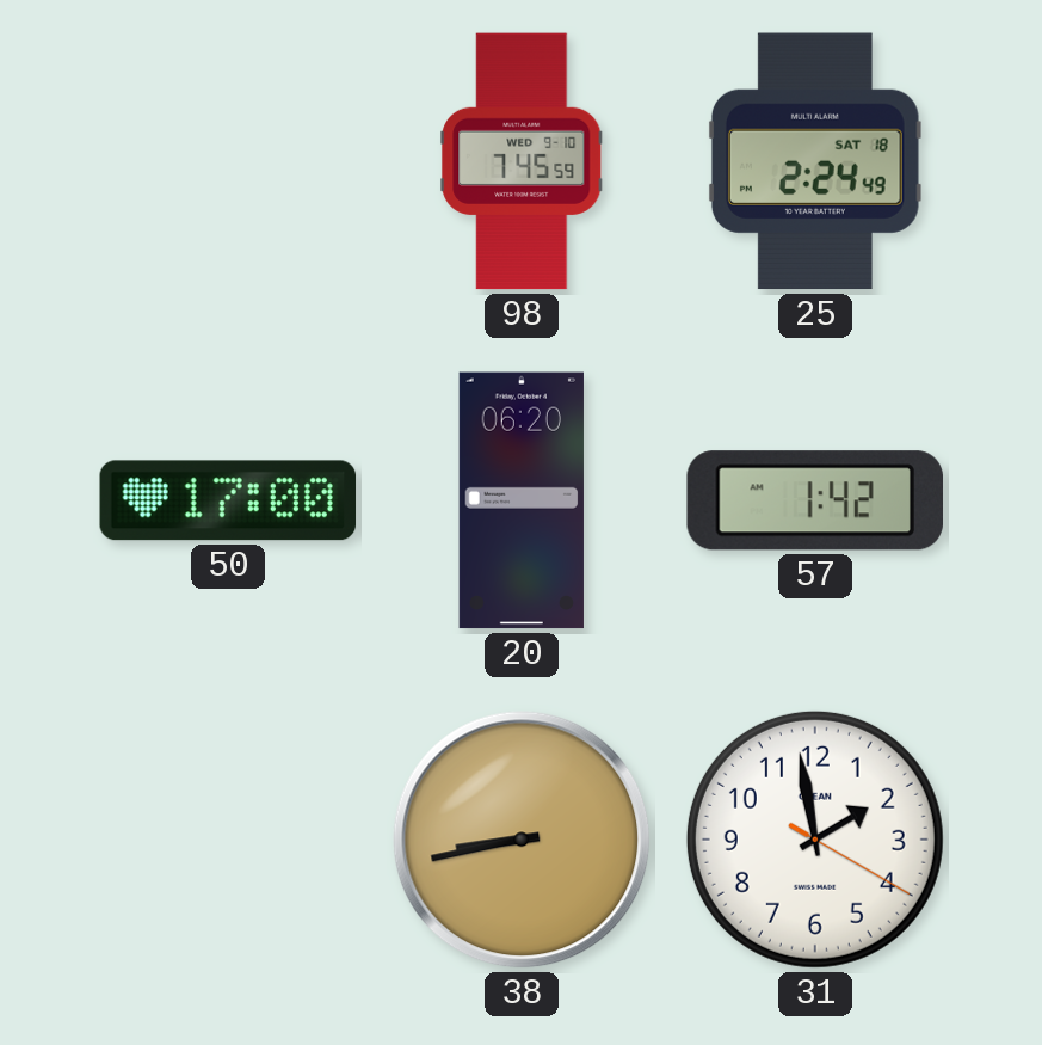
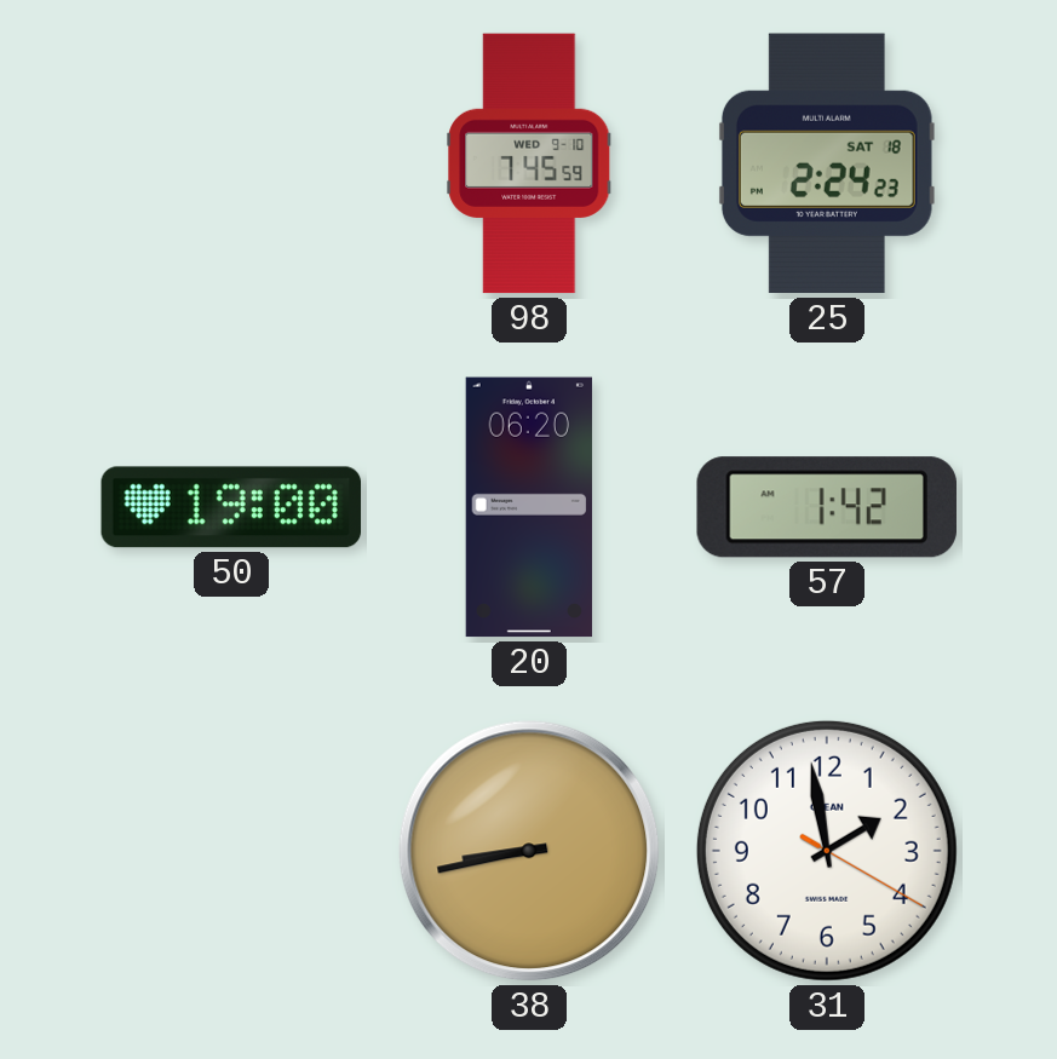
25: 2:24:49 -> 2:24:23 (827, 163)
50: 17:00 -> 19:00 (231, 507)
